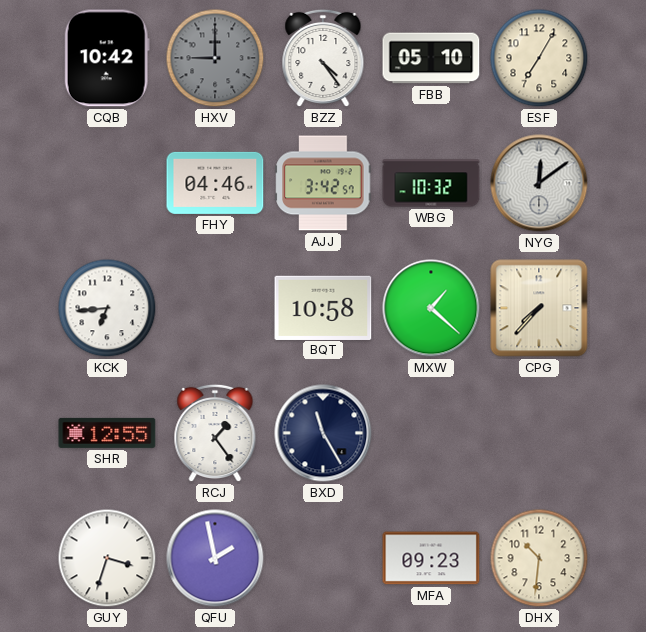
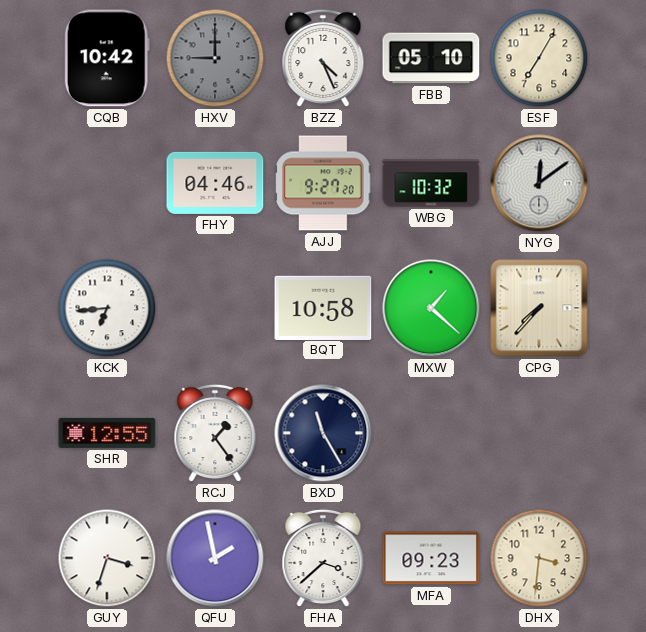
BZZ: 4:24 -> 4:26 (323, 58)
AJJ: 3:42 -> 9:27 (323, 183)
FHA: none -> 3:38 (323, 558)
DHX: 10:31 -> 3:31 (539, 558)
